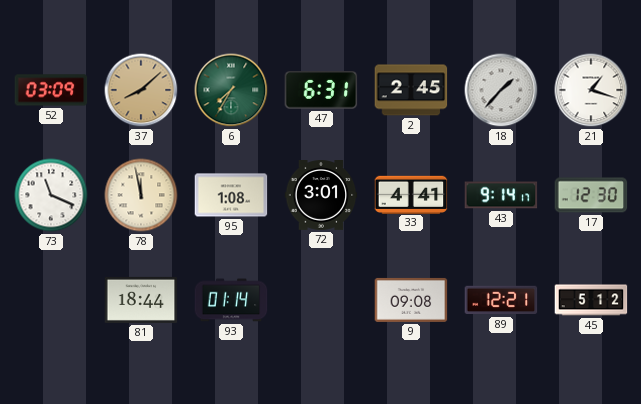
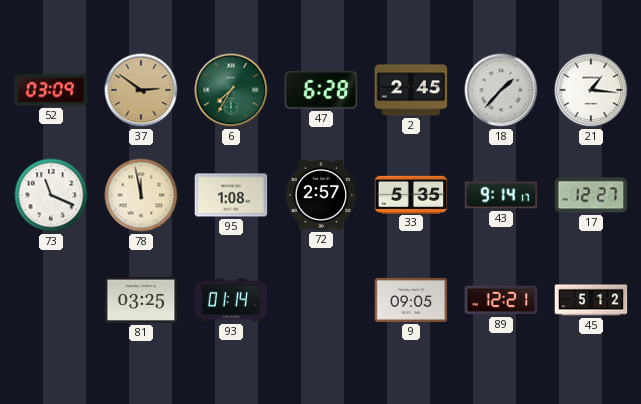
37: 8:08 -> 2:51 (141, 90)
47: 6:31 -> 6:28 (321, 90)
21: 1:18 -> 1:16 (591, 90)
72: 3:01 -> 2:57 (321, 196)
33: 4:41 -> 5:35 (411, 194)
17: 12:30 -> 12:27 (591, 195)
81: 18:44 -> 03:25 (141, 300)
9: 09:08 -> 09:05 (411, 300)
